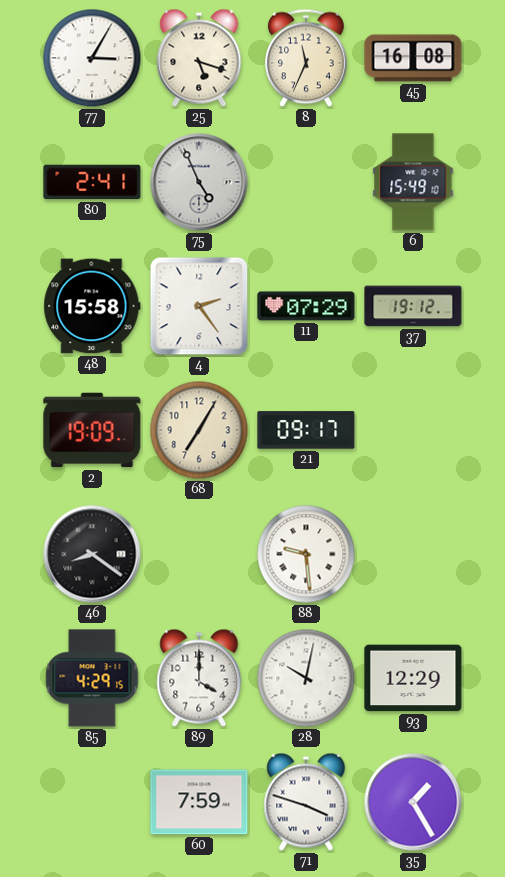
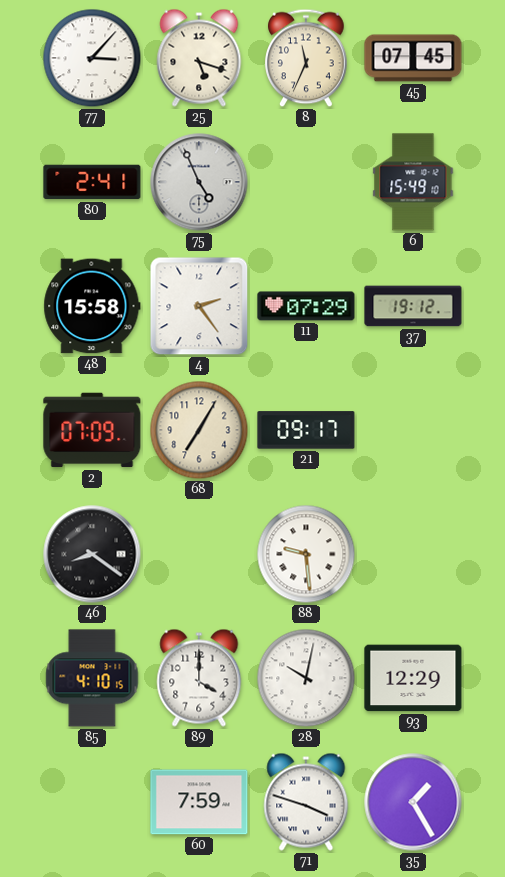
77: 3:05 -> 3:07 (92, 58)
45: 16:08 -> 07:45 (413, 58)
2: 19:09 -> 07:09 (92, 430)
85: 4:29 -> 4:10 (92, 678)
